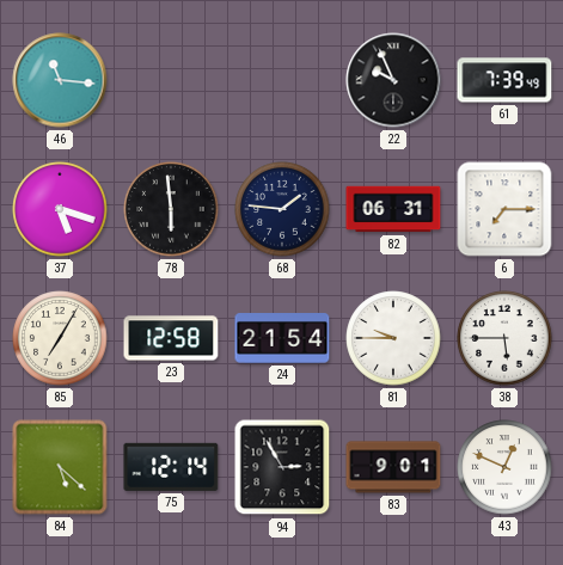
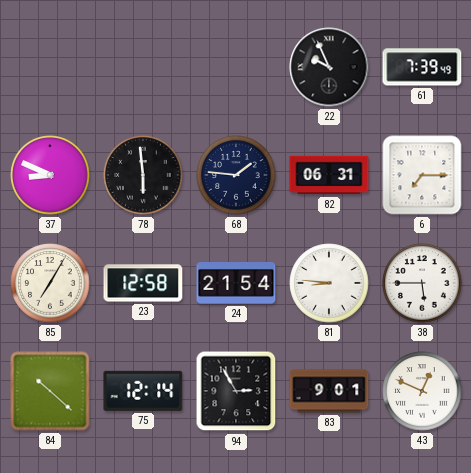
46: 11:16 -> none (60, 80)
37: 5:18 -> 8:49 (50, 175)
81: 9:45 -> 8:46 (329, 283)
84: 5:22 -> 10:22 (50, 391)
